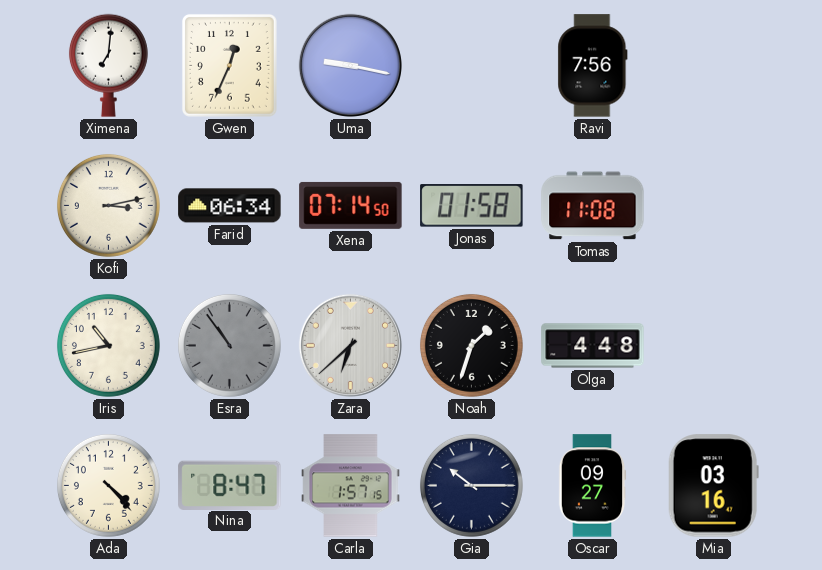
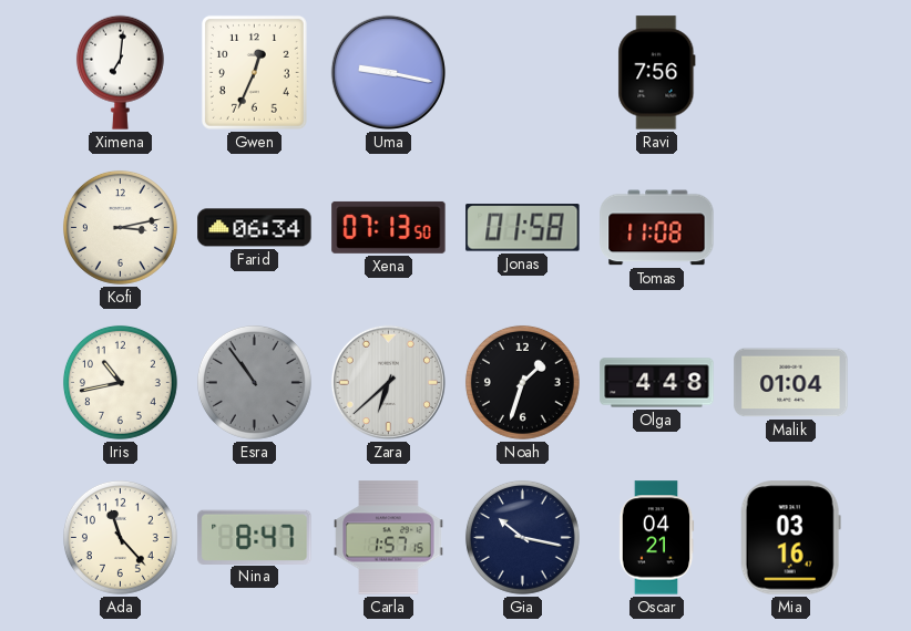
Xena: 07:14 -> 07:13 (389, 227)
Malik: none -> 01:04 (791, 383)
Ada: 4:23 -> 11:23 (120, 537)
Gia: 10:15 -> 10:17 (522, 537)
Oscar: 09:27 -> 04:21 (656, 538)
